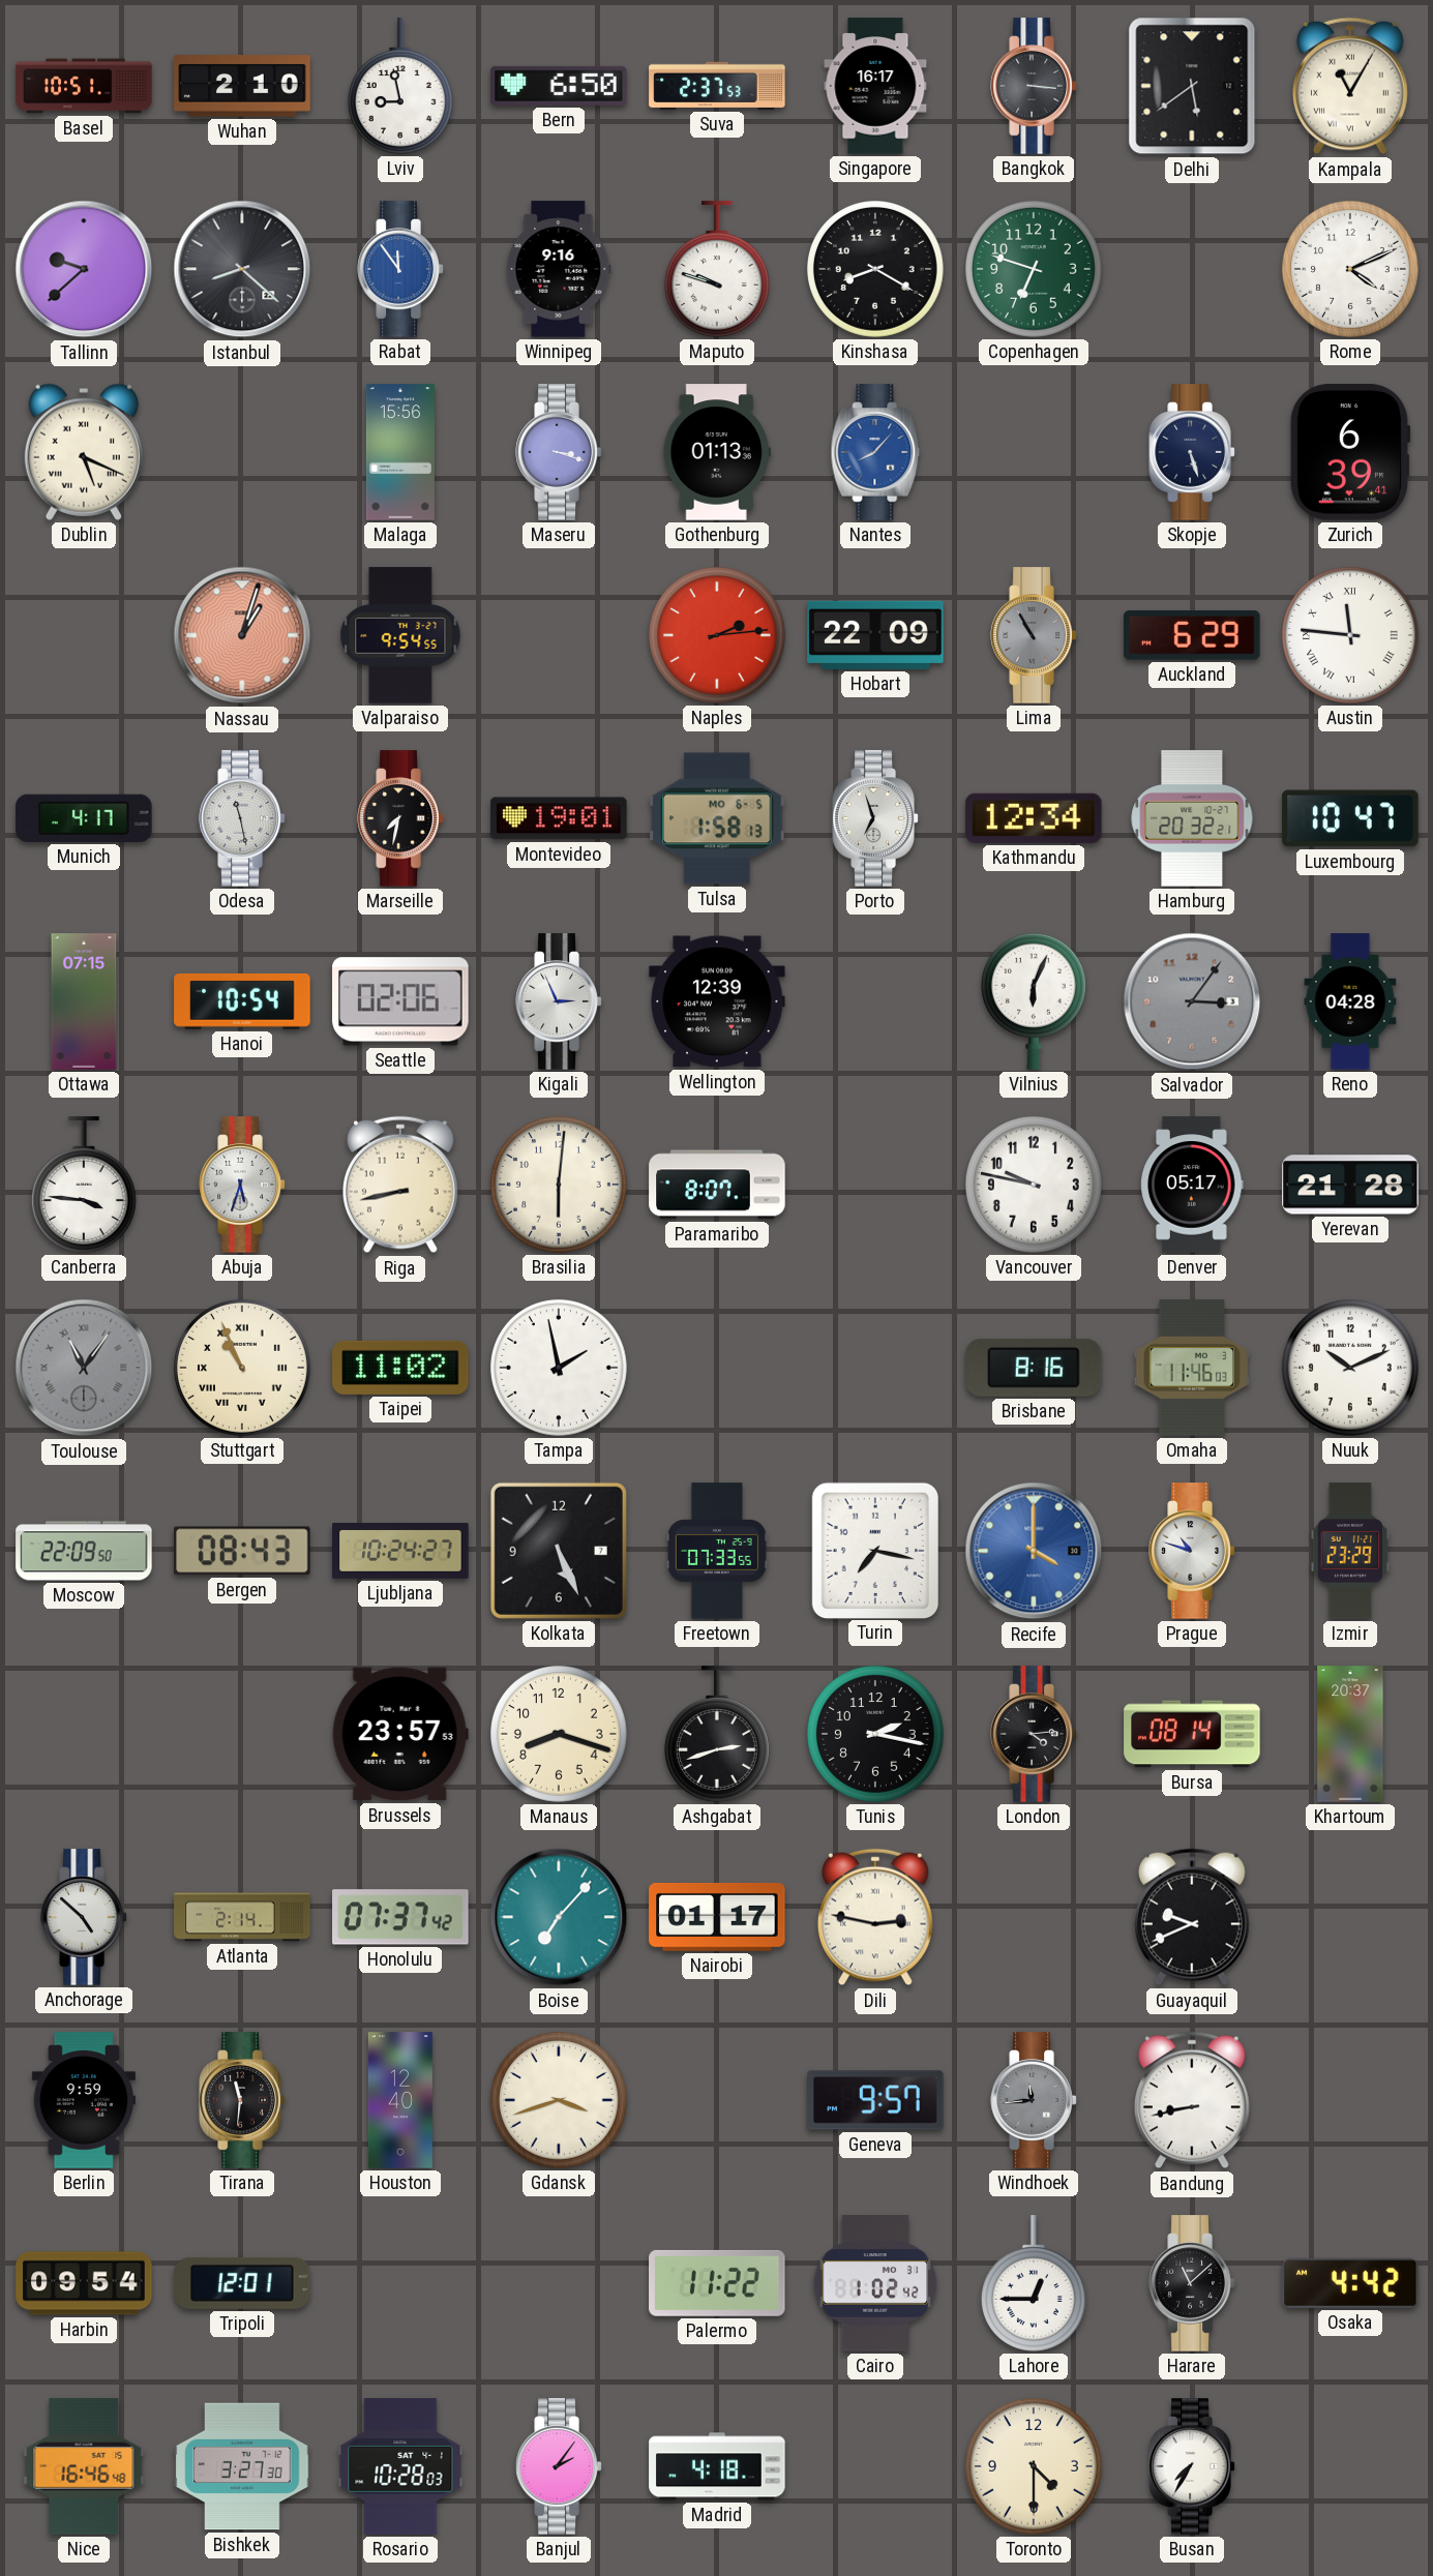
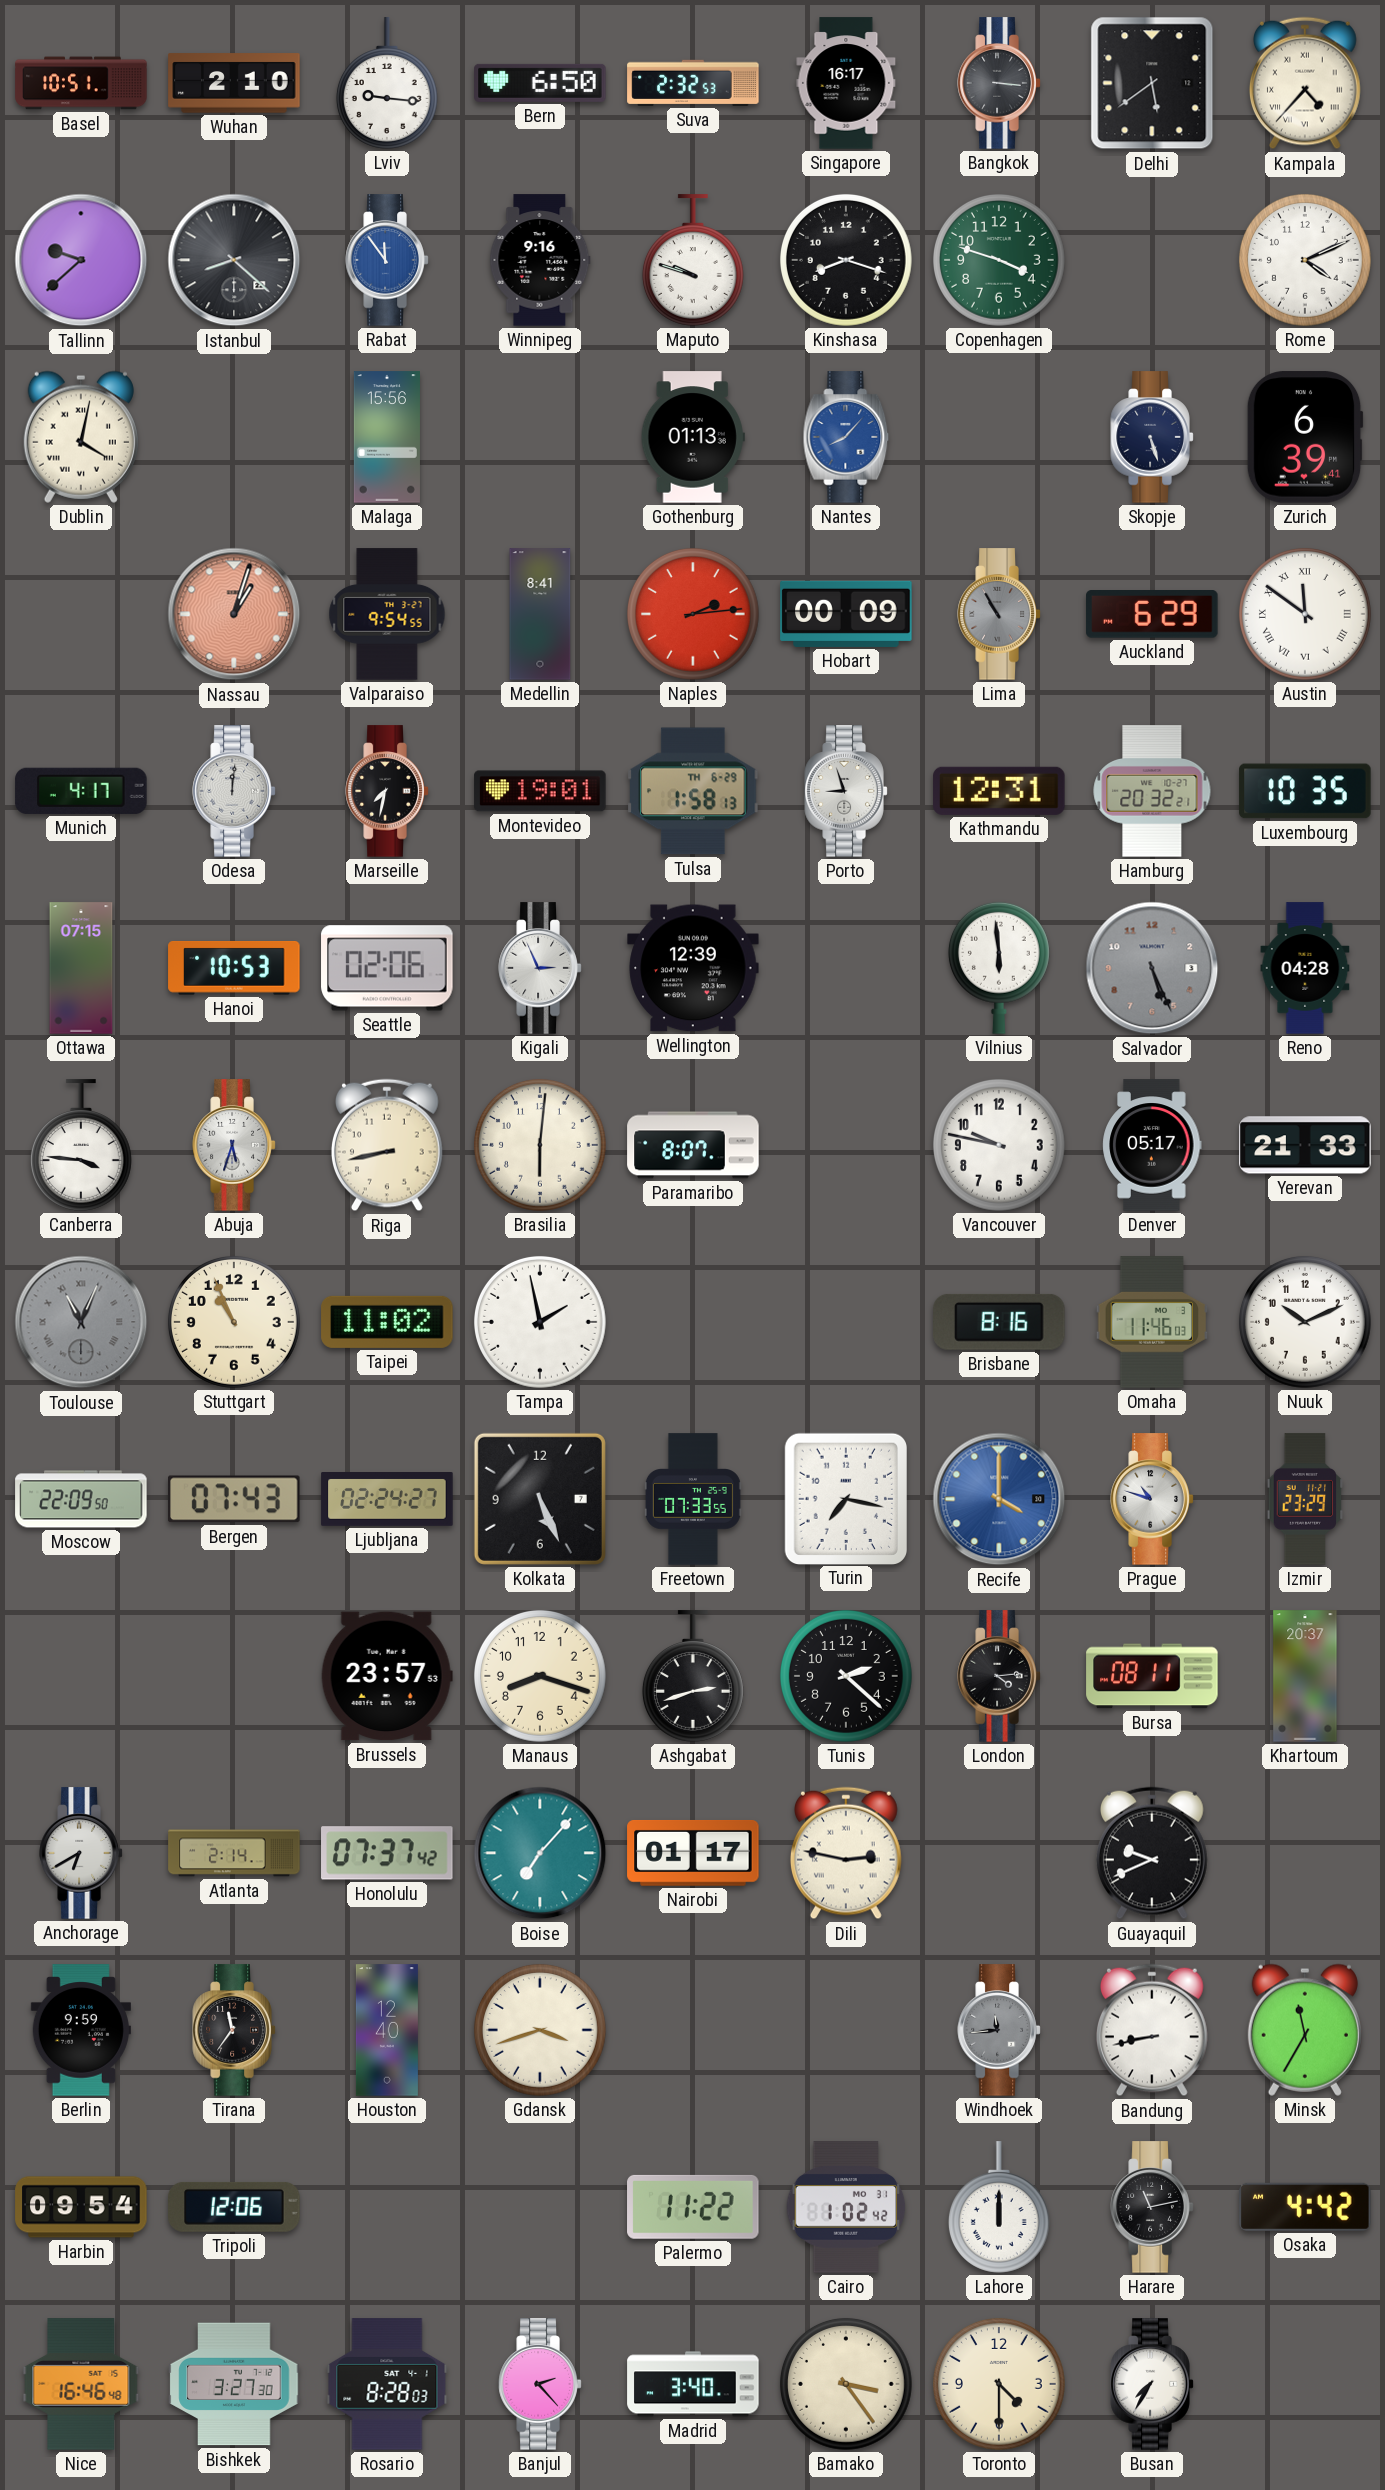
Lviv: 8:58 -> 9:16 (387, 83)
Suva: 2:37 -> 2:32 (693, 83)
Kampala: 11:05 -> 4:37 (1305, 83)
Kinshasa: 8:20 -> 8:18 (846, 260)
Copenhagen: 6:48 -> 3:48 (999, 260)
Dublin: 5:19 -> 4:02 (81, 437)
Maseru: 3:18 -> none (559, 452)
Medellin: none -> 8:41 (540, 614)
Hobart: 22:09 -> 00:09 (846, 614)
Austin: 11:46 -> 11:51 (1305, 614)
Odesa: 11:28 -> 12:01 (234, 791)
Tulsa date: MO 6-5 -> TH 6-29 (693, 791)
Porto: 6:57 -> 8:57 (846, 791)
Kathmandu: 12:34 -> 12:31 (999, 791)
Luxembourg: 10:47 -> 10:35 (1305, 791)
Hanoi: 10:54 -> 10:53 (234, 968)
Vilnius: 6:04 -> 5:59 (999, 968)
Salvador: 3:06 -> 5:26 (1152, 968)
Yerevan: 21:28 -> 21:33 (1305, 1145)
Toulouse: 11:06 -> 11:04 (81, 1322)
Stuttgart numerals: Roman -> Arabic (234, 1322)
Bergen: 08:43 -> 07:43 (235, 1499)
Ljubljana: 10:24 -> 02:24 (387, 1500)
Tunis: 2:17 -> 2:22 (846, 1676)
Bursa: 08:14 -> 08:11 (1152, 1676)
Anchorage: 4:52 -> 6:40 (81, 1853)
Tirana: 11:31 -> 11:36 (234, 2030)
Geneva: 9:57 -> none (875, 2100)
Minsk: none -> 11:35 (1305, 2030)
Tripoli: 12:01 -> 12:06 (234, 2207)
Lahore: 12:45 -> 12:00 (999, 2207)
Harare: 11:08 -> 11:13 (1152, 2207)
Rosario: 10:28 -> 8:28 (387, 2384)
Banjul: 2:06 -> 2:23 (540, 2384)
Madrid: 4:18 -> 3:40 (693, 2384)
Bamako: none -> 3:24 (846, 2384)
